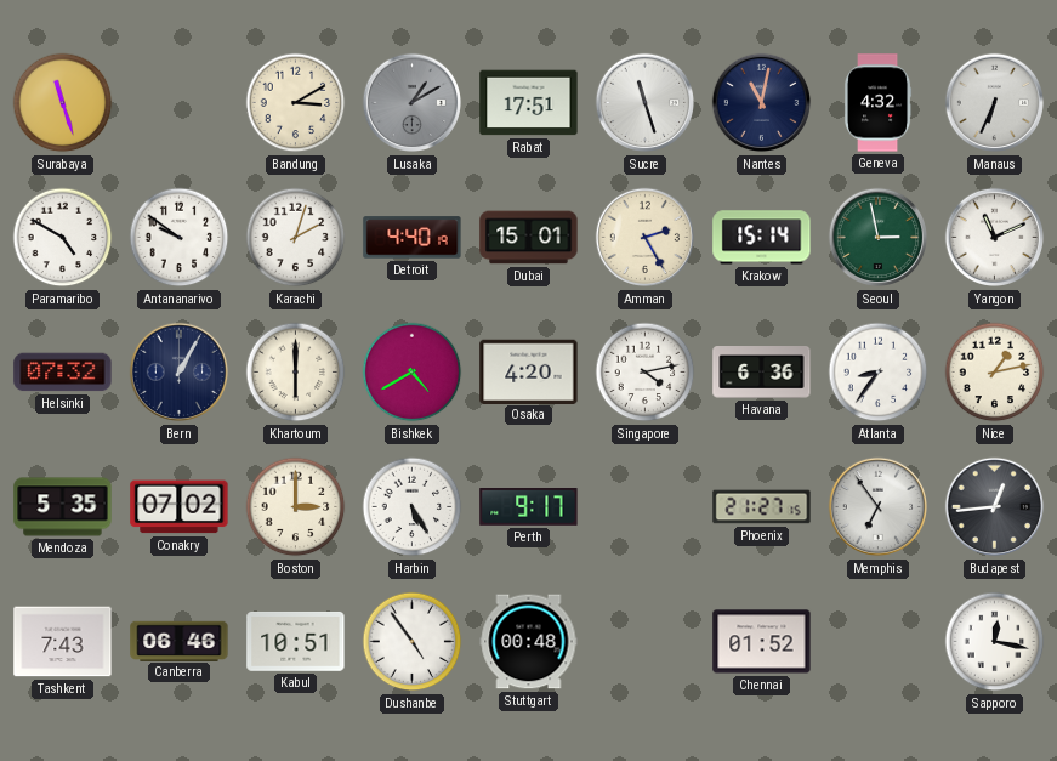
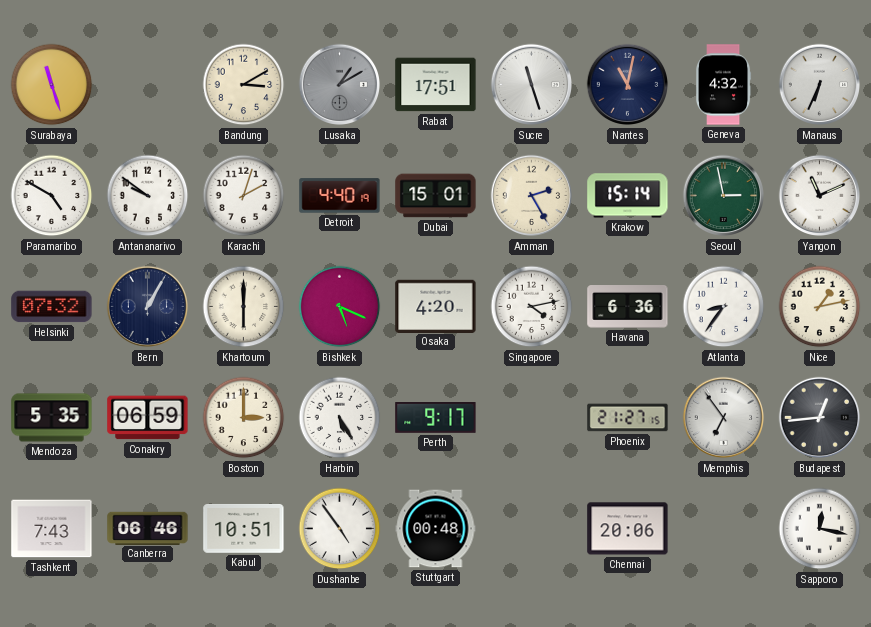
Bishkek: 4:40 -> 5:19 (340, 307)
Conakry: 07:02 -> 06:59 (148, 418)
Chennai: 01:52 -> 20:06 (628, 529)
